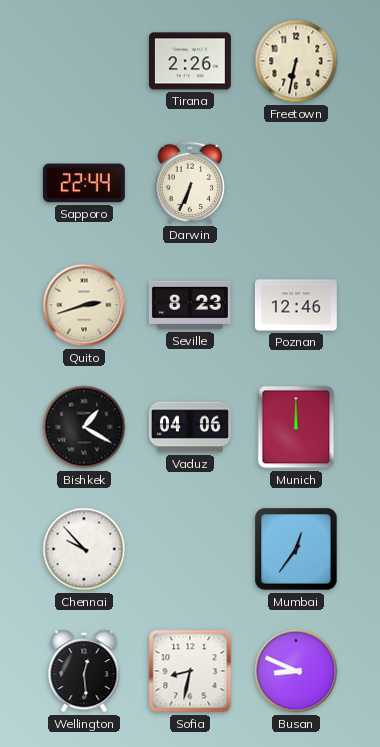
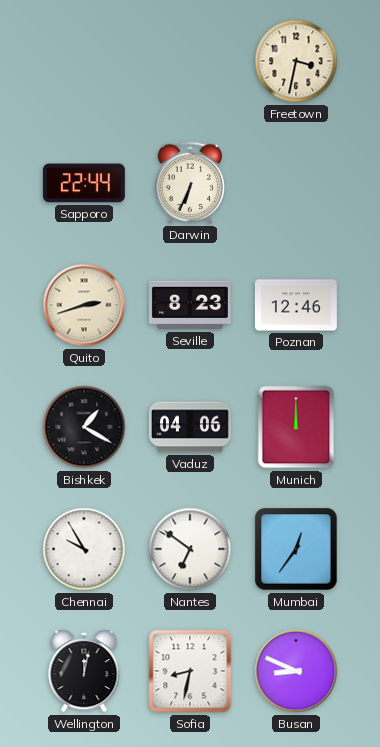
Tirana: 2:26 -> none (190, 61)
Freetown: 6:32 -> 3:32 (296, 61)
Chennai: 9:53 -> 9:55 (84, 549)
Nantes: none -> 6:51 (190, 549)
Wellington: 12:29 -> 12:02 (84, 671)
